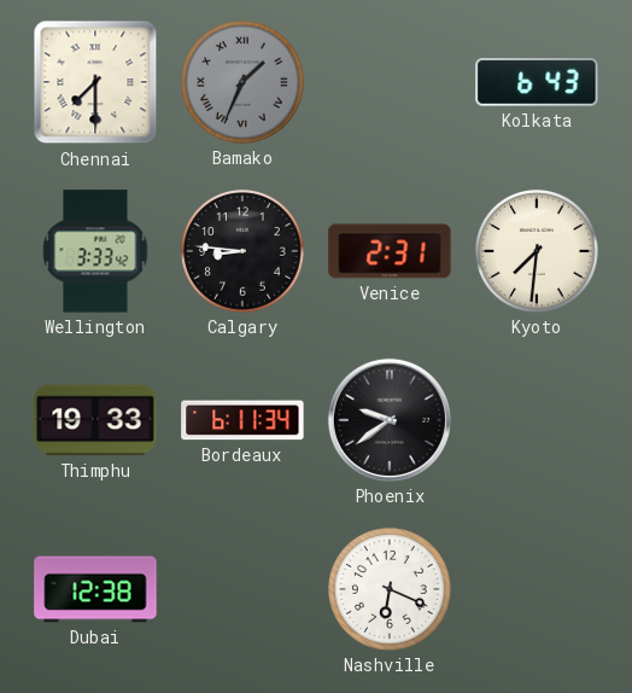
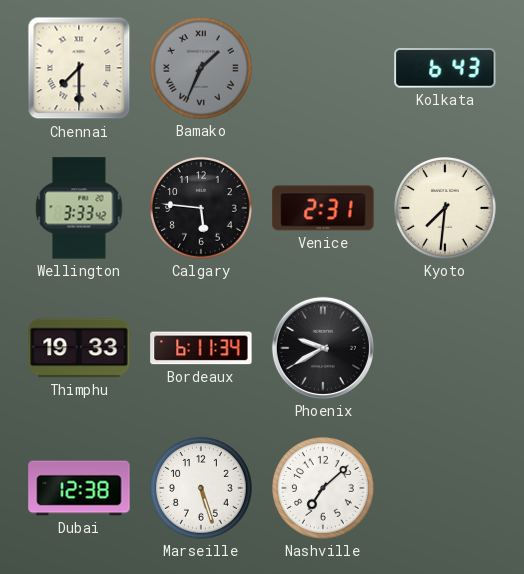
Calgary: 8:46 -> 5:46 (202, 209)
Phoenix: 9:39 -> 9:40 (323, 348)
Marseille: none -> 5:27 (202, 489)
Nashville: 6:19 -> 7:08 (324, 489)
